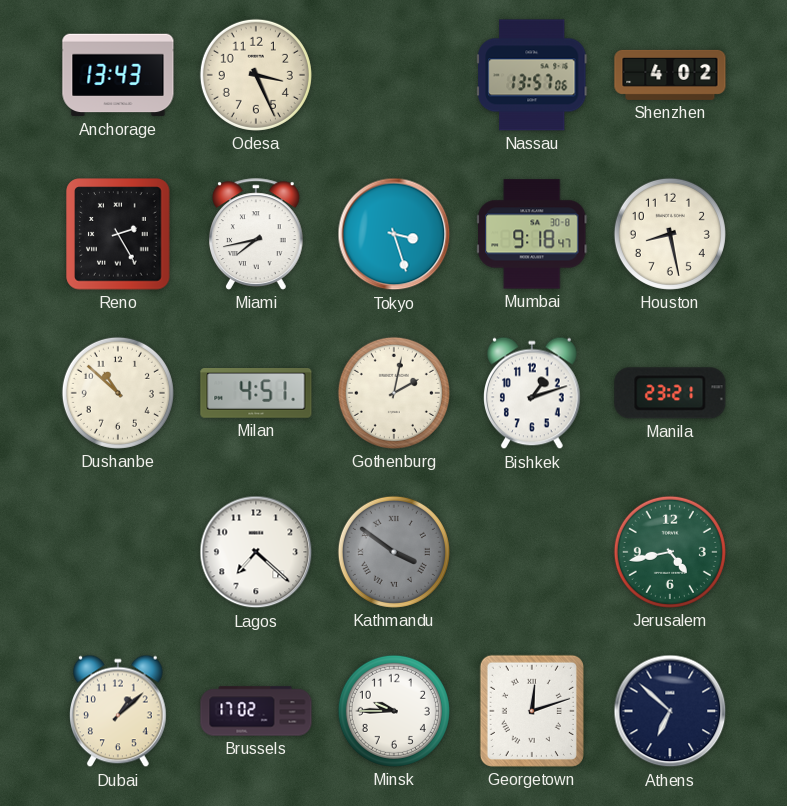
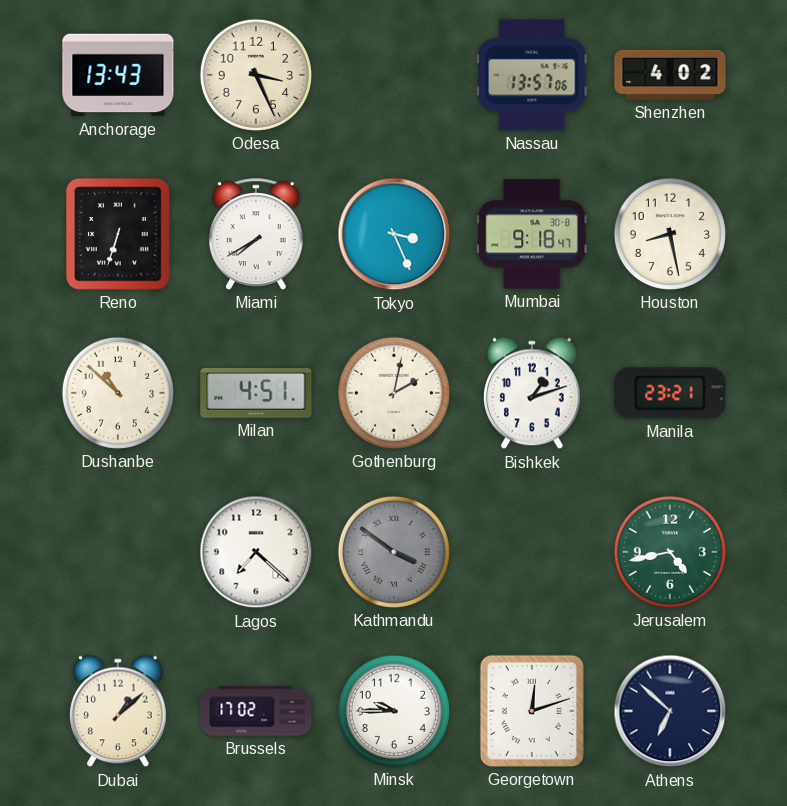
Reno: 2:25 -> 6:33 (118, 234)
Miami: 7:43 -> 7:40 (257, 234)
Tokyo: 3:27 -> 3:26 (394, 234)
